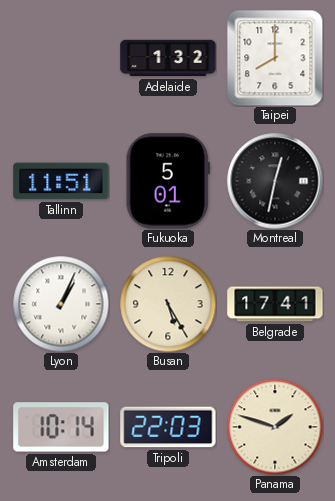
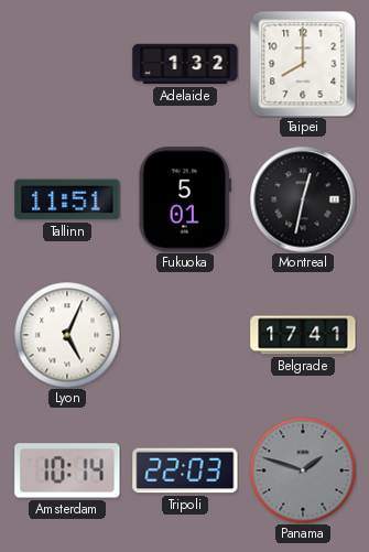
Lyon: 1:04 -> 5:04 (67, 335)
Busan: 5:25 -> none (168, 304)
Panama dial: cream -> grey (303, 470)
